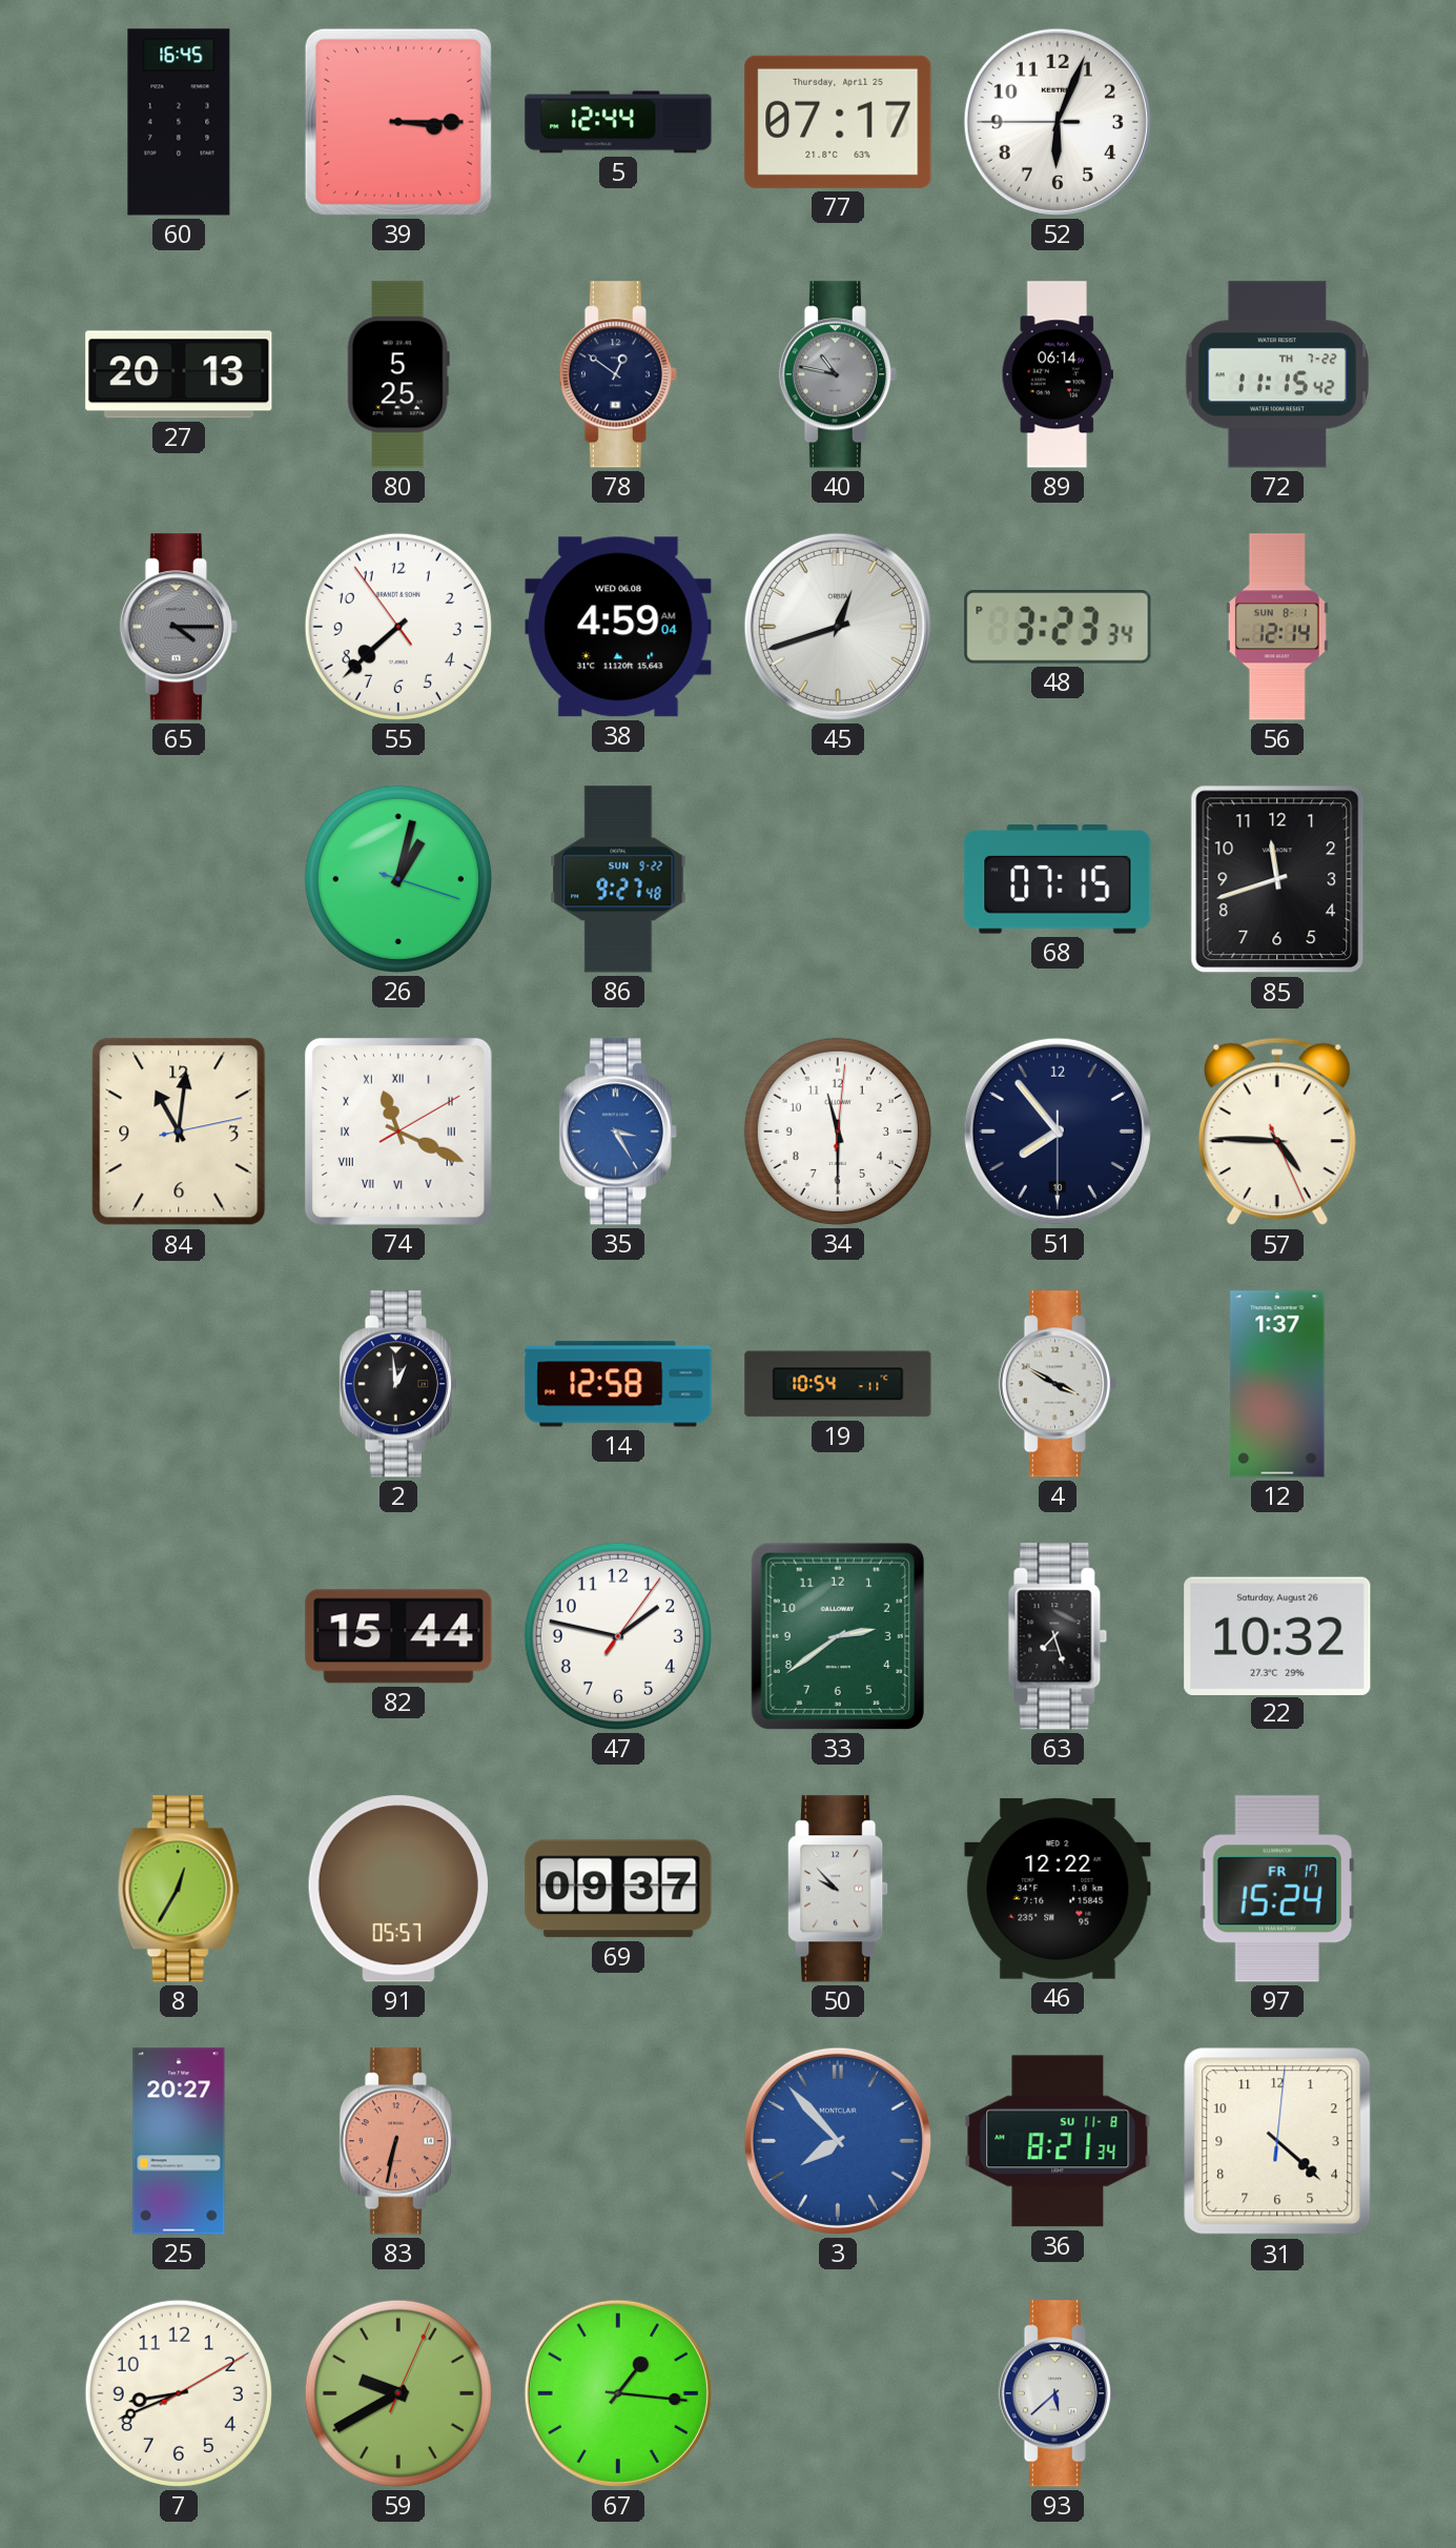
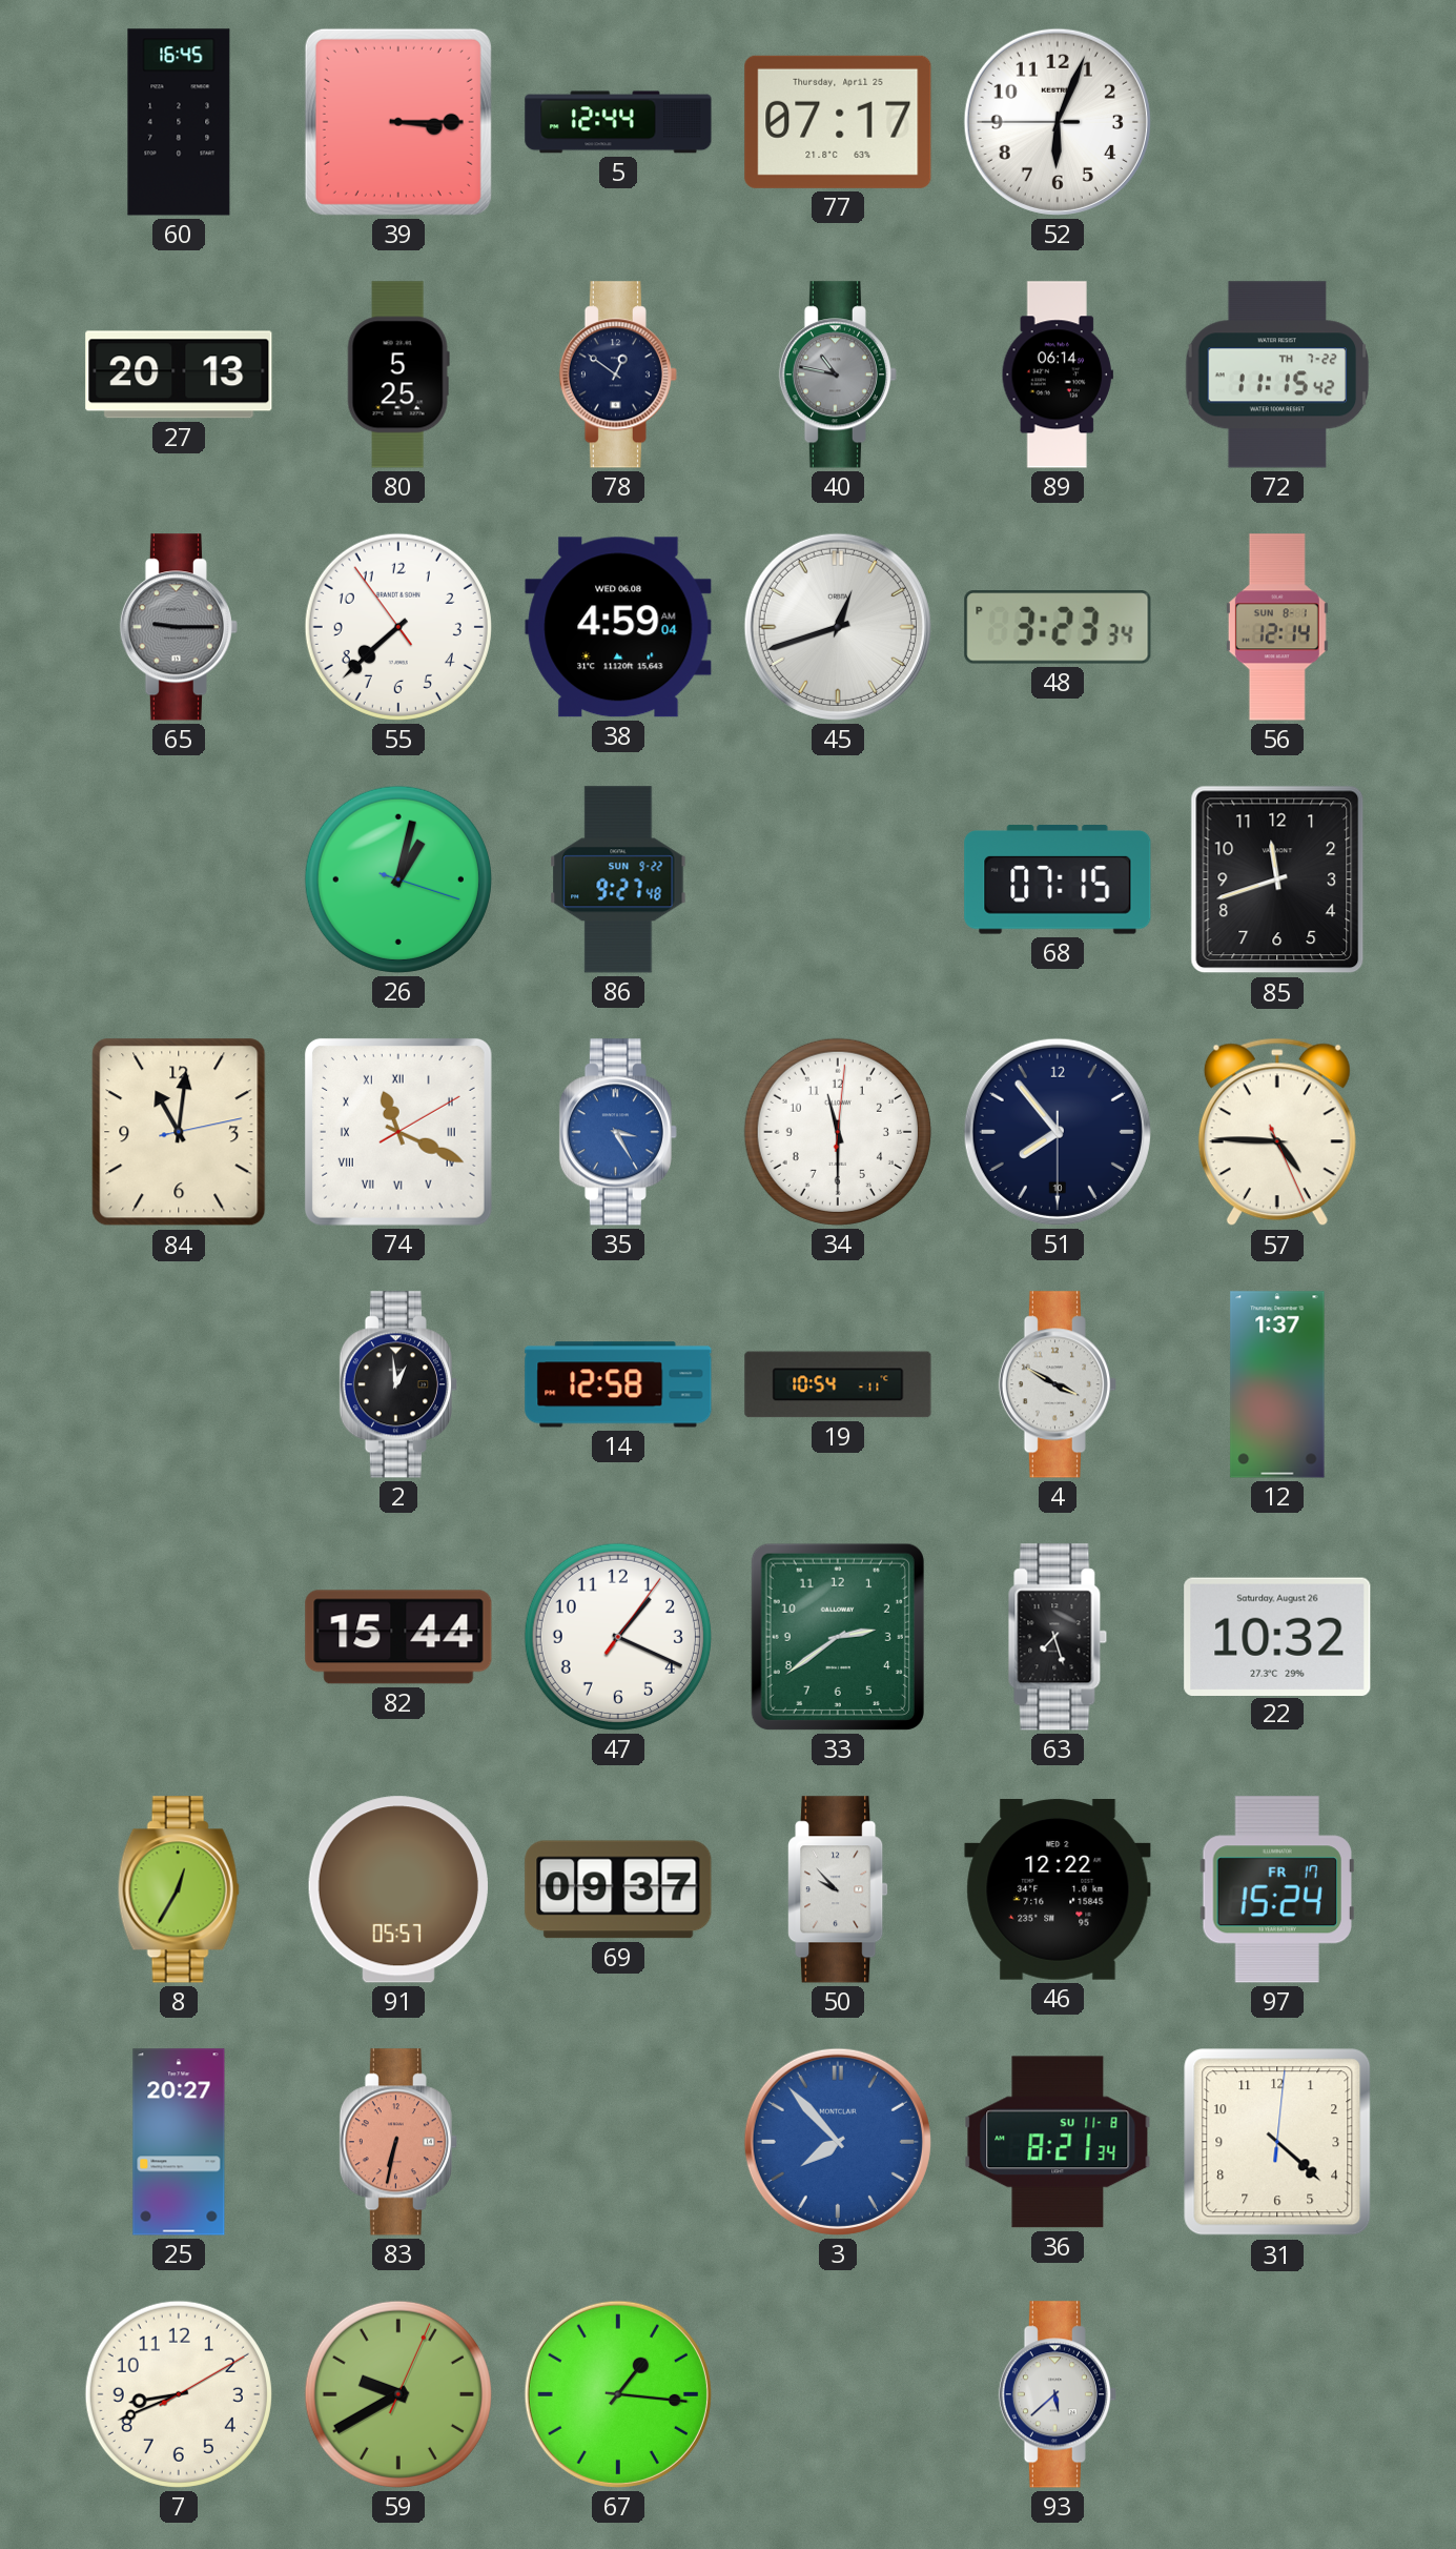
65: 4:15 -> 9:15 (179, 627)
47: 1:47 -> 1:19 (618, 1637)
